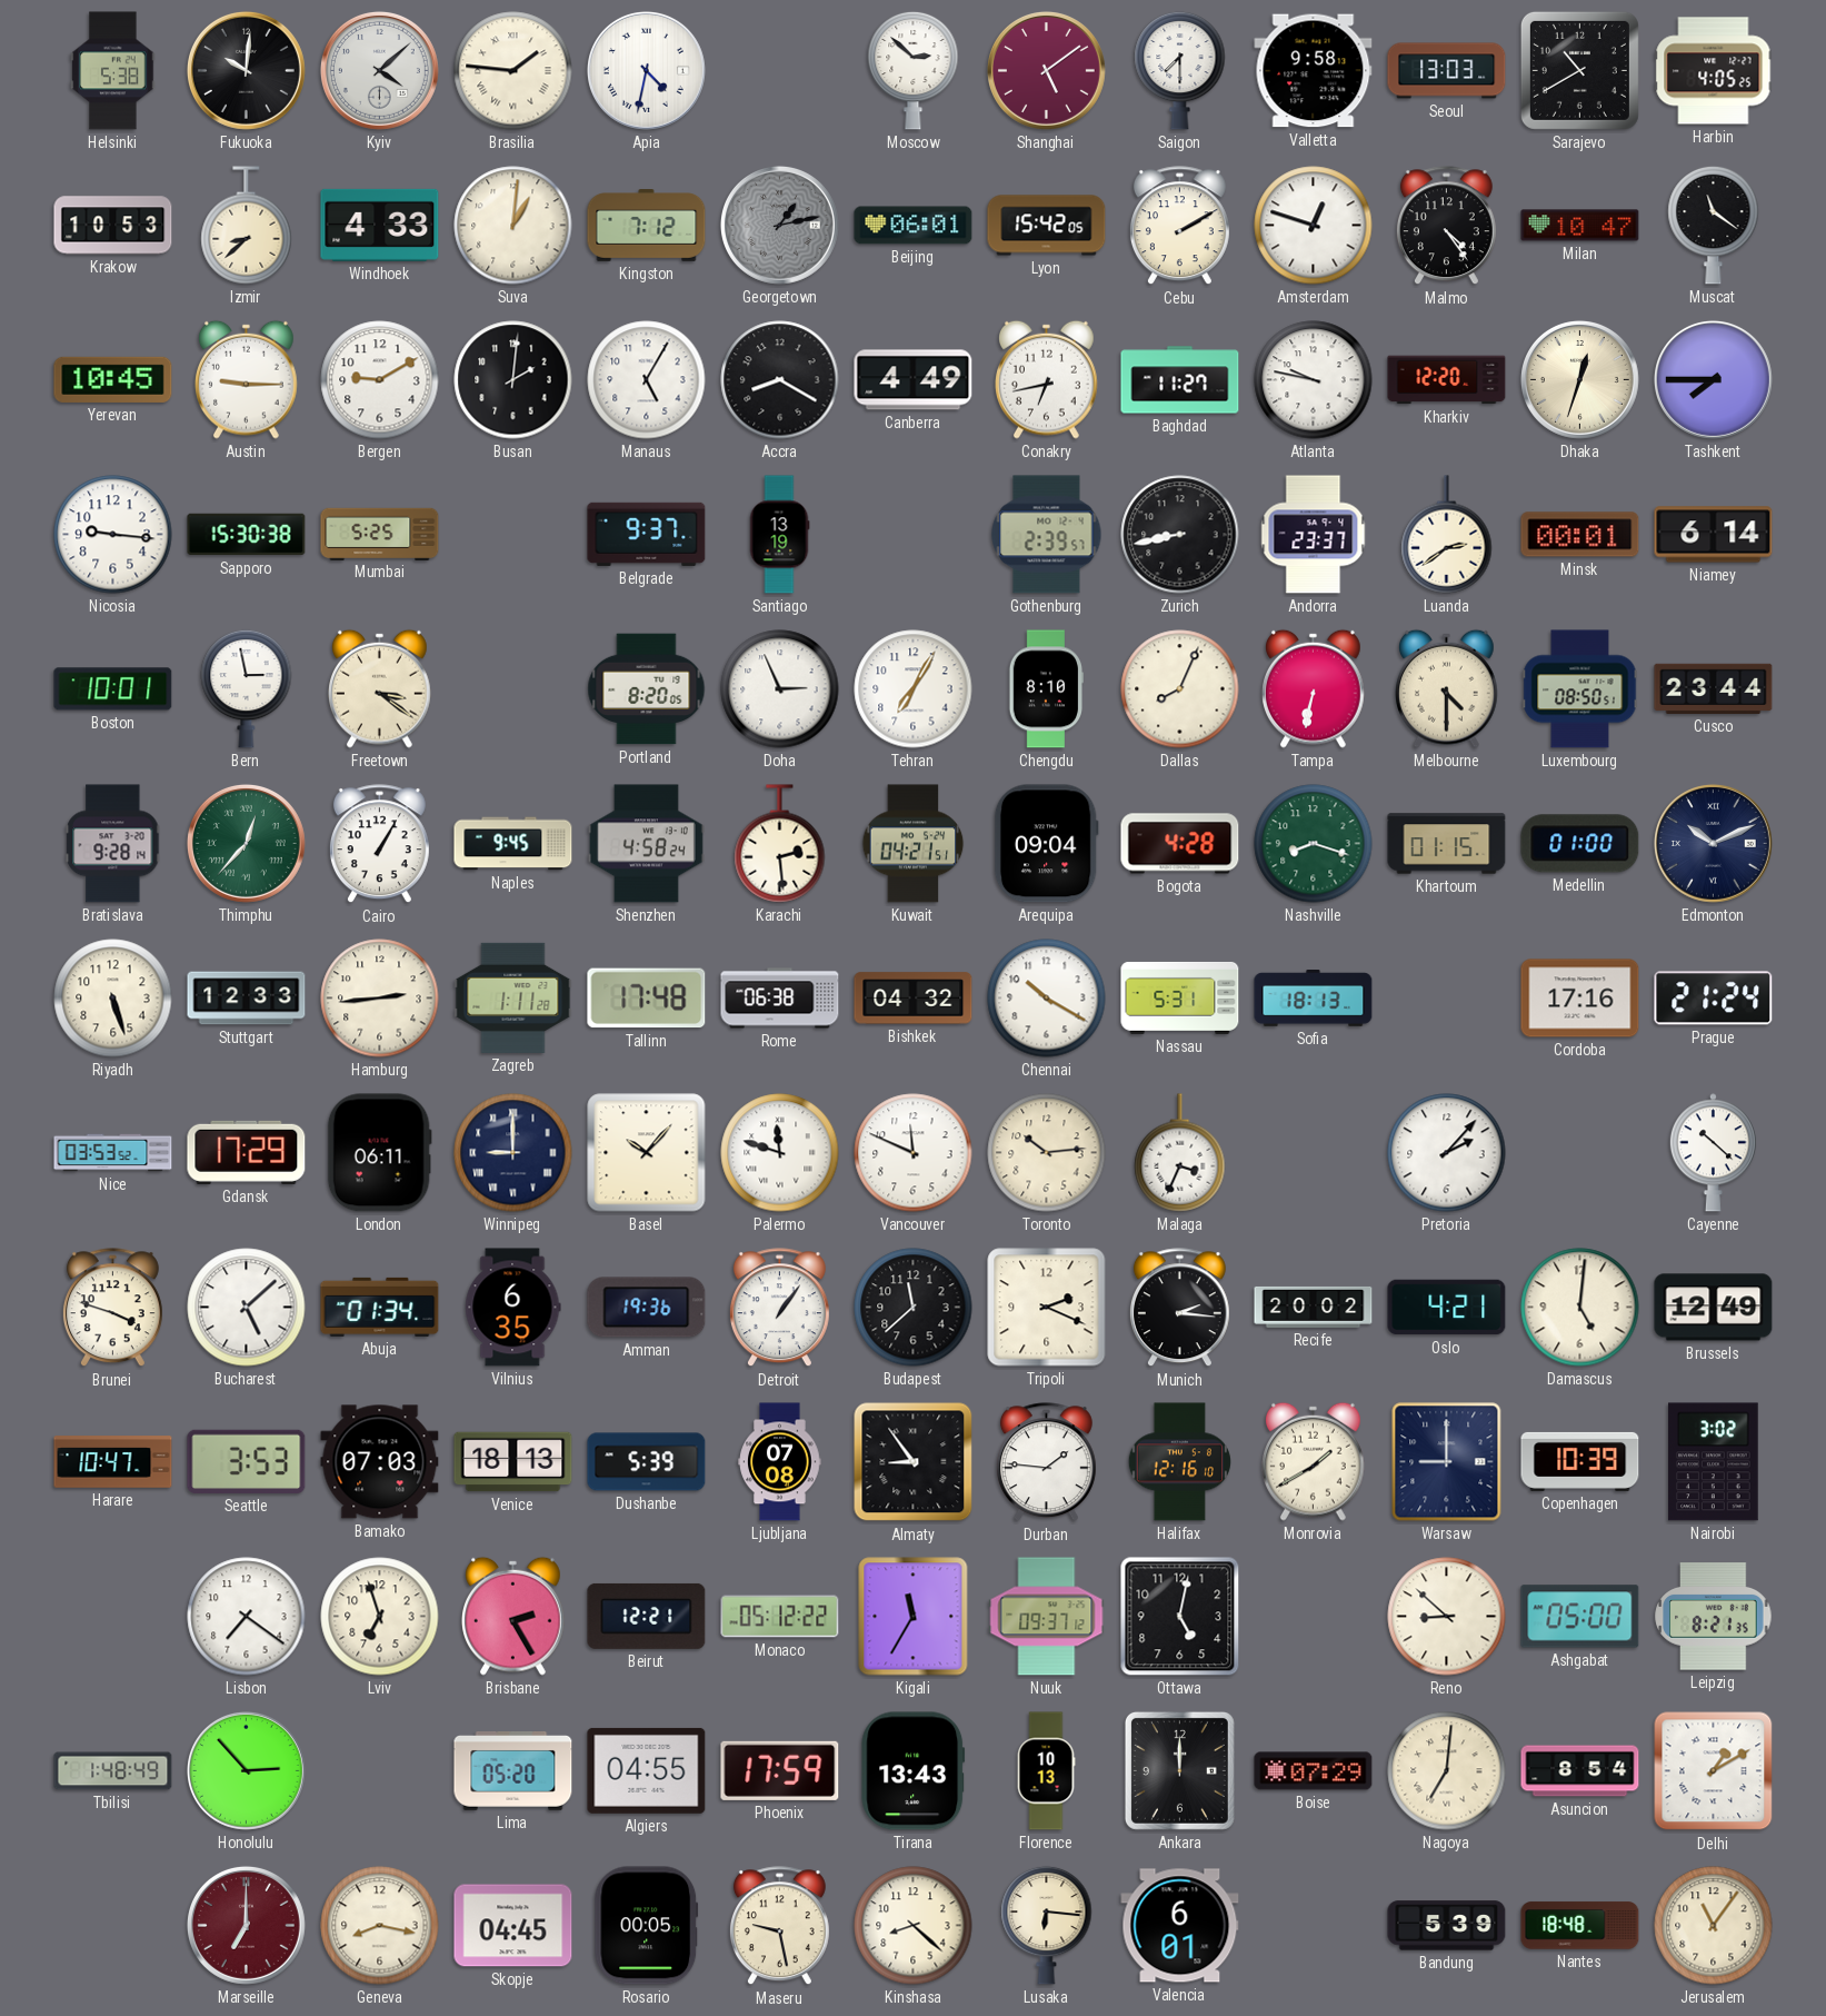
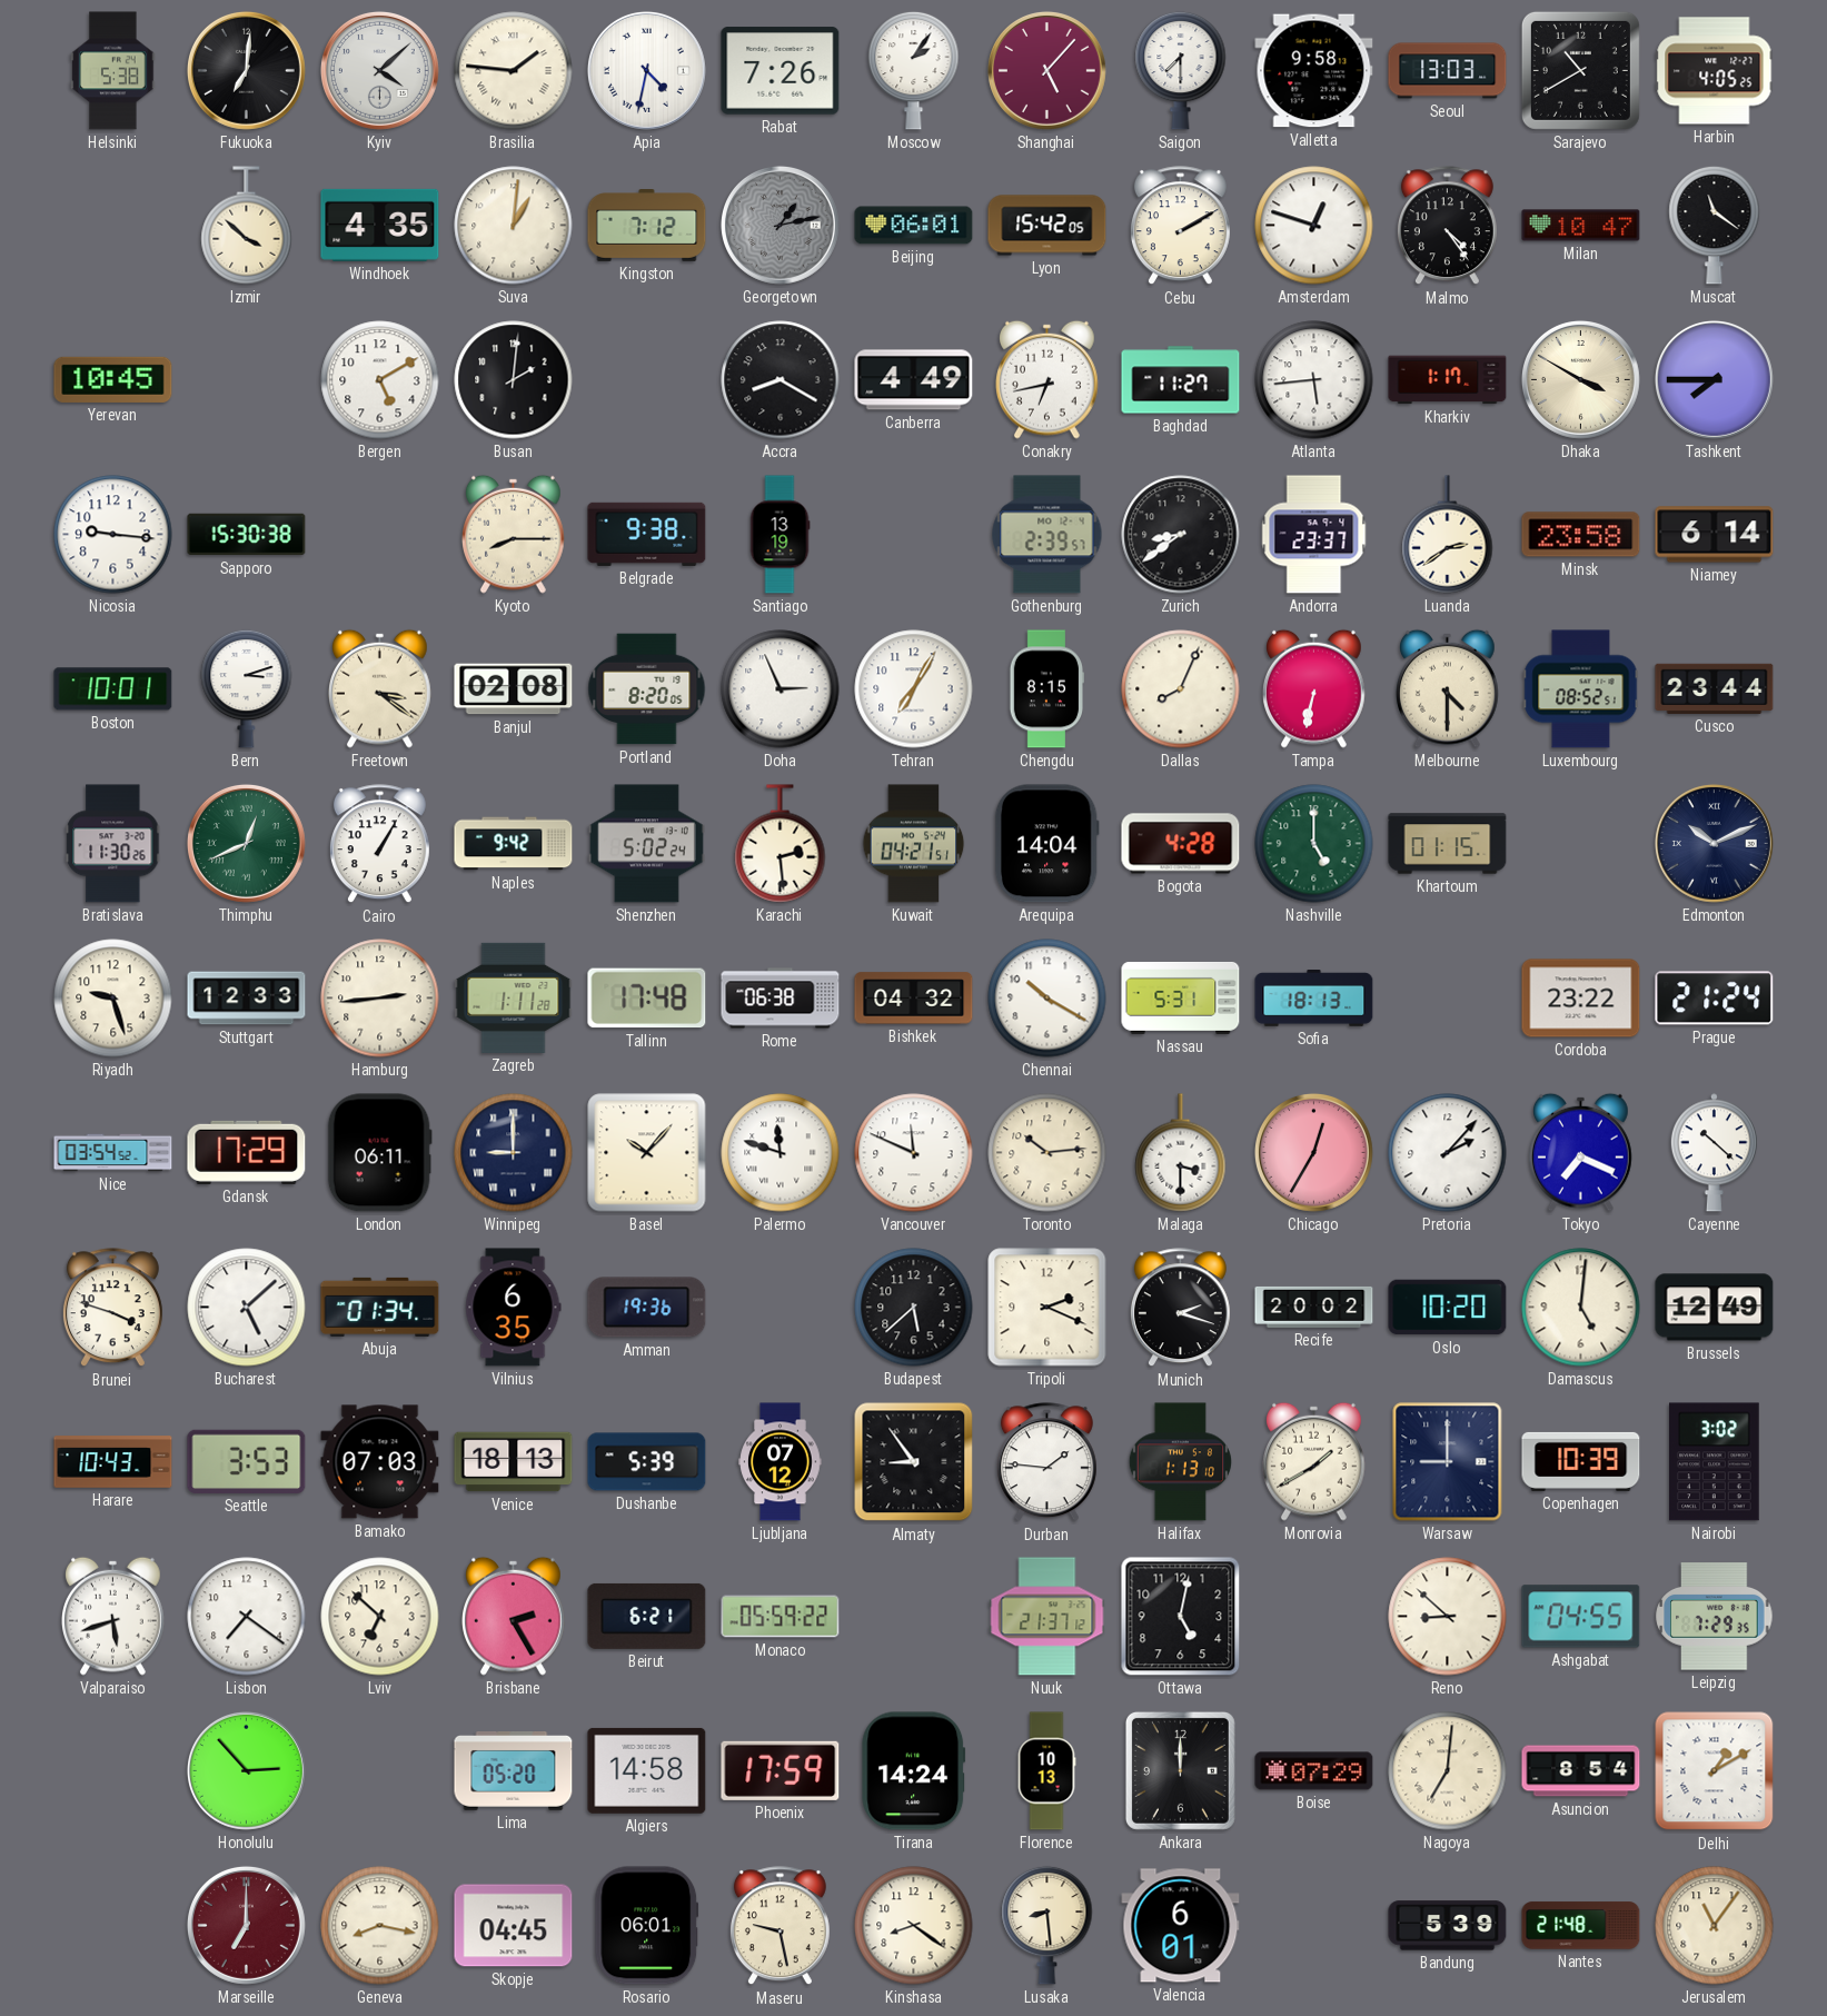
Fukuoka: 10:01 -> 7:01 (246, 70)
Rabat: none -> 7:26 (781, 71)
Moscow: 2:52 -> 2:06 (914, 70)
Shanghai: 5:09 -> 5:07 (1046, 70)
Krakow: 10:53 -> none (113, 226)
Izmir: 8:38 -> 3:52 (247, 226)
Windhoek: 4:33 -> 4:35 (380, 225)
Austin: 9:15 -> none (247, 379)
Bergen: 9:10 -> 5:10 (380, 380)
Manaus: 5:05 -> none (647, 380)
Atlanta: 9:47 -> 5:44 (1314, 380)
Kharkiv: 12:20 -> 1:17 (1448, 380)
Dhaka: 12:33 -> 3:50 (1580, 379)
Mumbai: 5:25 -> none (380, 534)
Kyoto: none -> 8:15 (514, 534)
Belgrade: 9:37 -> 9:38 (647, 534)
Zurich: 8:43 -> 8:39 (1181, 535)
Minsk: 00:01 -> 23:58 (1581, 535)
Bern: 2:58 -> 3:12 (247, 688)
Banjul: none -> 02:08 (514, 689)
Chengdu: 8:10 -> 8:15 (1047, 689)
Luxembourg: 08:50 -> 08:52 (1581, 689)
Bratislava: 9:28 -> 11:30 (113, 844)
Thimphu: 12:37 -> 12:41 (246, 843)
Naples: 9:45 -> 9:42 (514, 844)
Shenzhen: 4:58 -> 5:02 (646, 844)
Arequipa: 09:04 -> 14:04 (1046, 844)
Nashville: 8:18 -> 5:00 (1314, 844)
Medellin: 01:00 -> none (1580, 844)
Riyadh: 5:27 -> 9:27 (113, 999)
Cordoba: 17:16 -> 23:22 (1581, 999)
Nice: 03:53 -> 03:54 (113, 1153)
Malaga: 3:34 -> 3:30 (1181, 1153)
Chicago: none -> 12:35 (1313, 1152)
Tokyo: none -> 7:19 (1581, 1152)
Detroit: 1:06 -> none (779, 1308)
Budapest: 11:38 -> 5:38 (914, 1308)
Munich: 2:16 -> 2:18 (1180, 1308)
Oslo: 4:21 -> 10:20 (1448, 1308)
Harare: 10:47 -> 10:43 (113, 1462)
Ljubljana: 07:08 -> 07:12 (781, 1462)
Halifax: 12:16 -> 1:13 (1180, 1462)
Valparaiso: none -> 5:42 (113, 1616)
Lviv: 6:57 -> 6:52 (380, 1617)
Beirut: 12:21 -> 6:21 (647, 1616)
Monaco: 05:12 -> 05:59 (781, 1617)
Kigali: 11:35 -> none (914, 1617)
Nuuk: 09:37 -> 21:37 (1047, 1617)
Ashgabat: 05:00 -> 04:55 (1581, 1617)
Leipzig: 8:21 -> 7:29 (1715, 1617)
Tbilisi: 1:48 -> none (113, 1771)
Algiers: 04:55 -> 14:58 (647, 1770)
Tirana: 13:43 -> 14:24 (914, 1771)
Rosario: 00:05 -> 06:01 (647, 1926)
Kinshasa: 8:22 -> 8:21 (914, 1926)
Lusaka: 6:16 -> 8:29 (1047, 1925)
Nantes: 18:48 -> 21:48 (1581, 1926)
